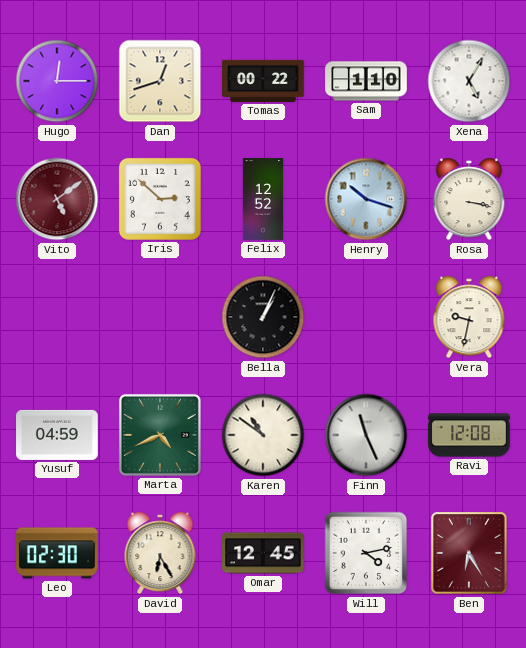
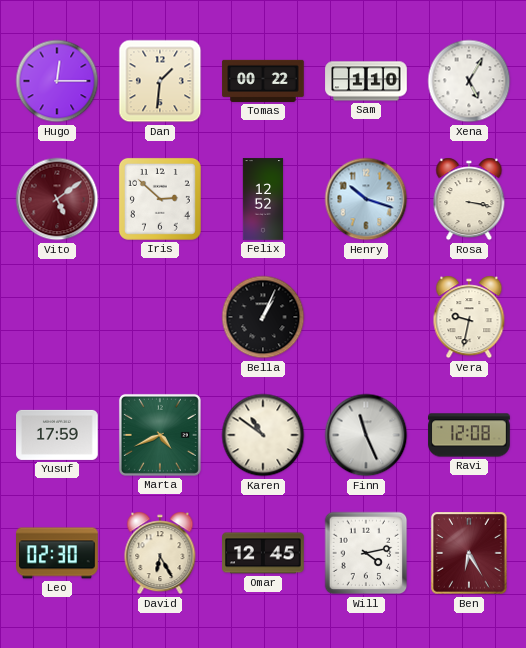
Dan: 12:42 -> 1:31 (160, 81)
Yusuf: 04:59 -> 17:59 (57, 435)
